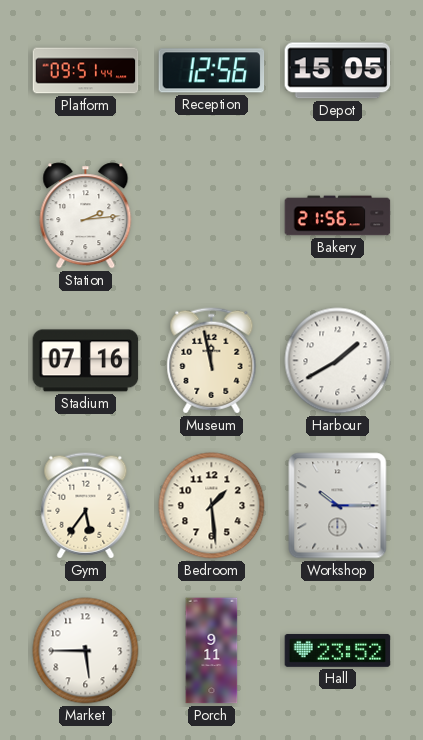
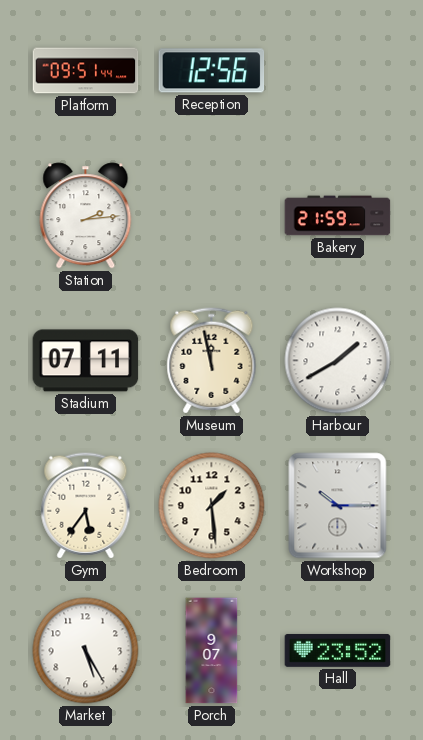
Depot: 15:05 -> none (338, 71)
Bakery: 21:56 -> 21:59 (338, 216)
Stadium: 07:16 -> 07:11 (86, 361)
Market: 5:45 -> 5:25 (86, 651)
Porch: 9:11 -> 9:07 (212, 651)
